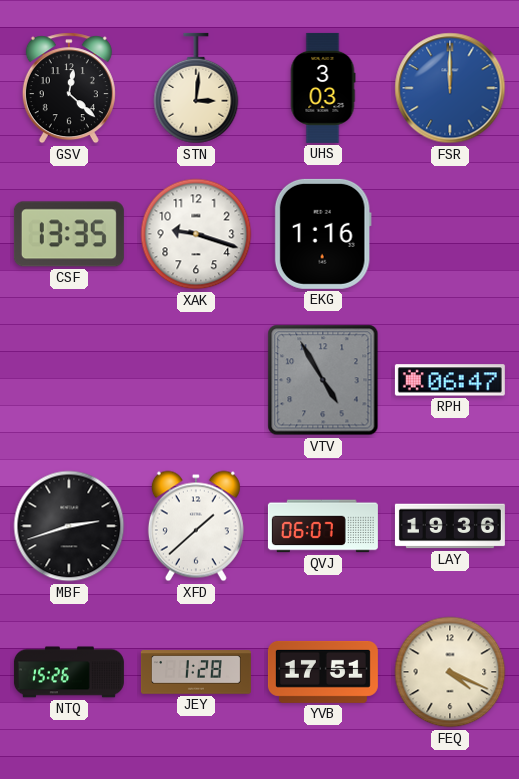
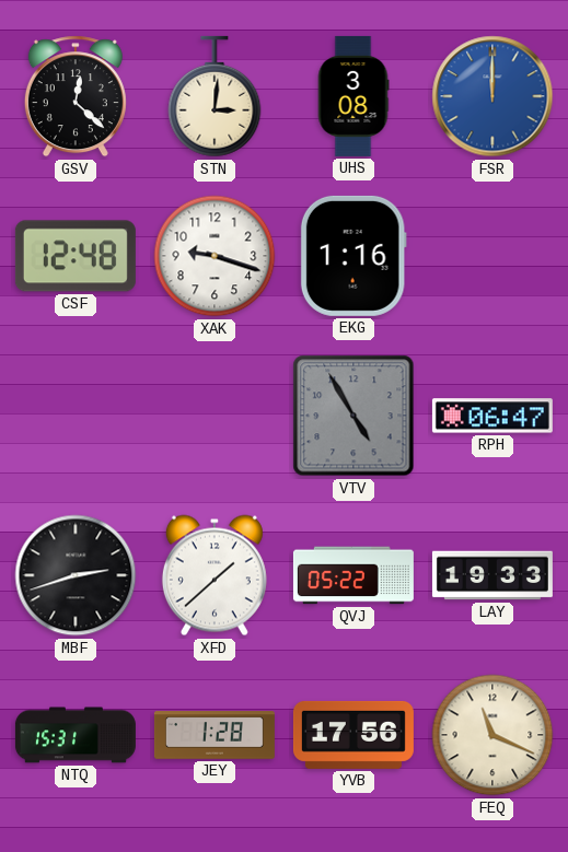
UHS: 3:03 -> 3:08 (353, 96)
CSF: 13:35 -> 12:48 (76, 256)
QVJ: 06:07 -> 05:22 (353, 575)
LAY: 19:36 -> 19:33 (492, 575)
NTQ: 15:26 -> 15:31 (76, 735)
YVB: 17:51 -> 17:56 (353, 735)
FEQ: 4:19 -> 11:19 (492, 735)
